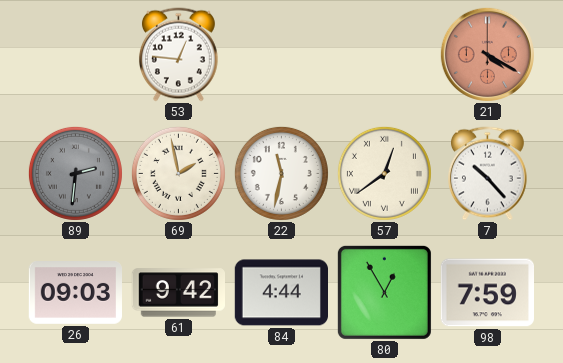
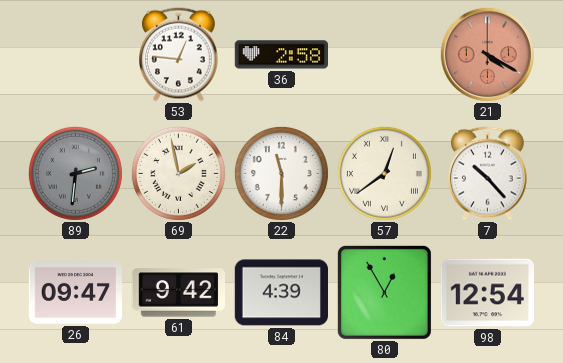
36: none -> 2:58 (281, 55)
22: 11:32 -> 11:30 (281, 173)
26: 09:03 -> 09:47 (75, 293)
84: 4:44 -> 4:39 (281, 293)
98: 7:59 -> 12:54 (487, 293)
